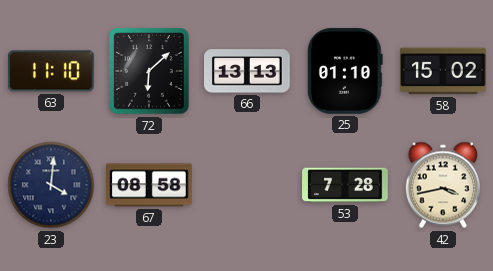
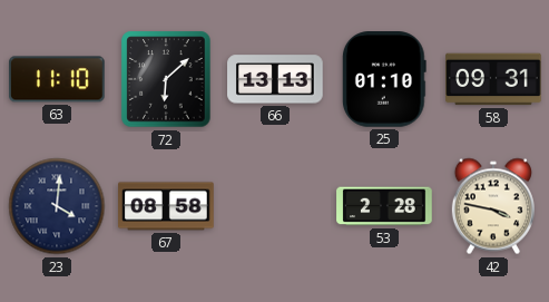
58: 15:02 -> 09:31 (493, 79)
53: 7:28 -> 2:28 (384, 206)
42: 3:43 -> 3:47 (493, 206)
